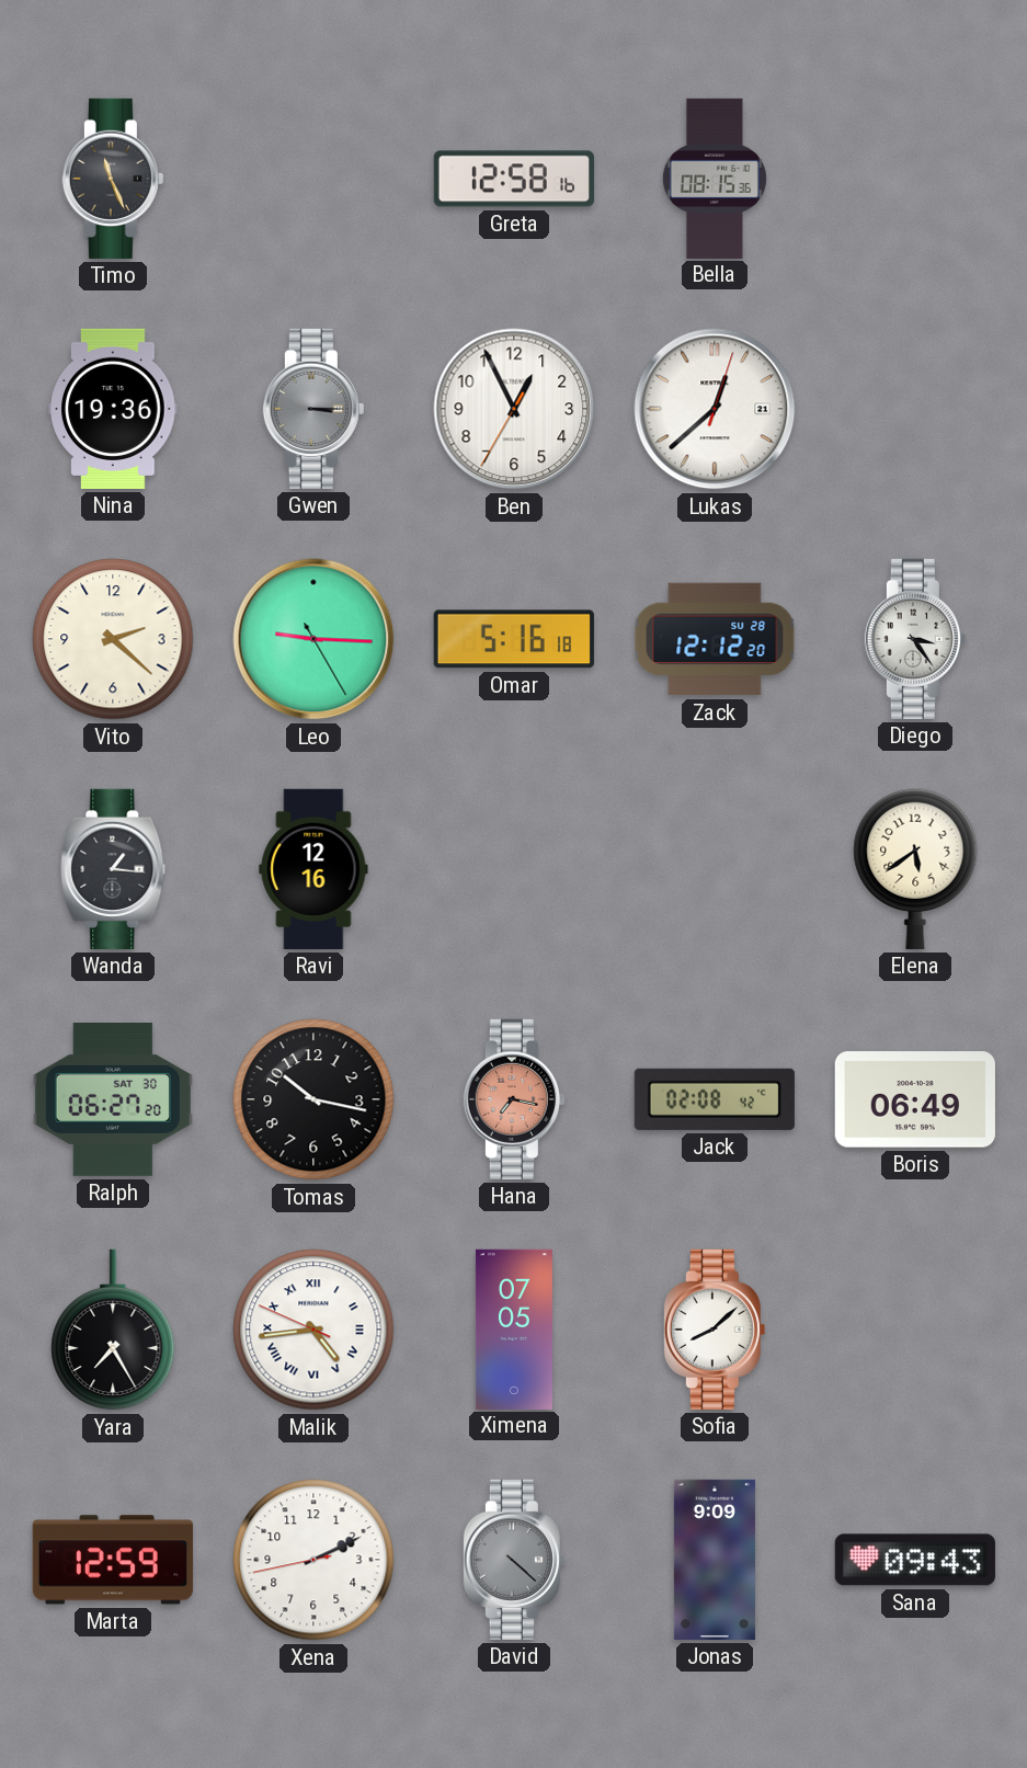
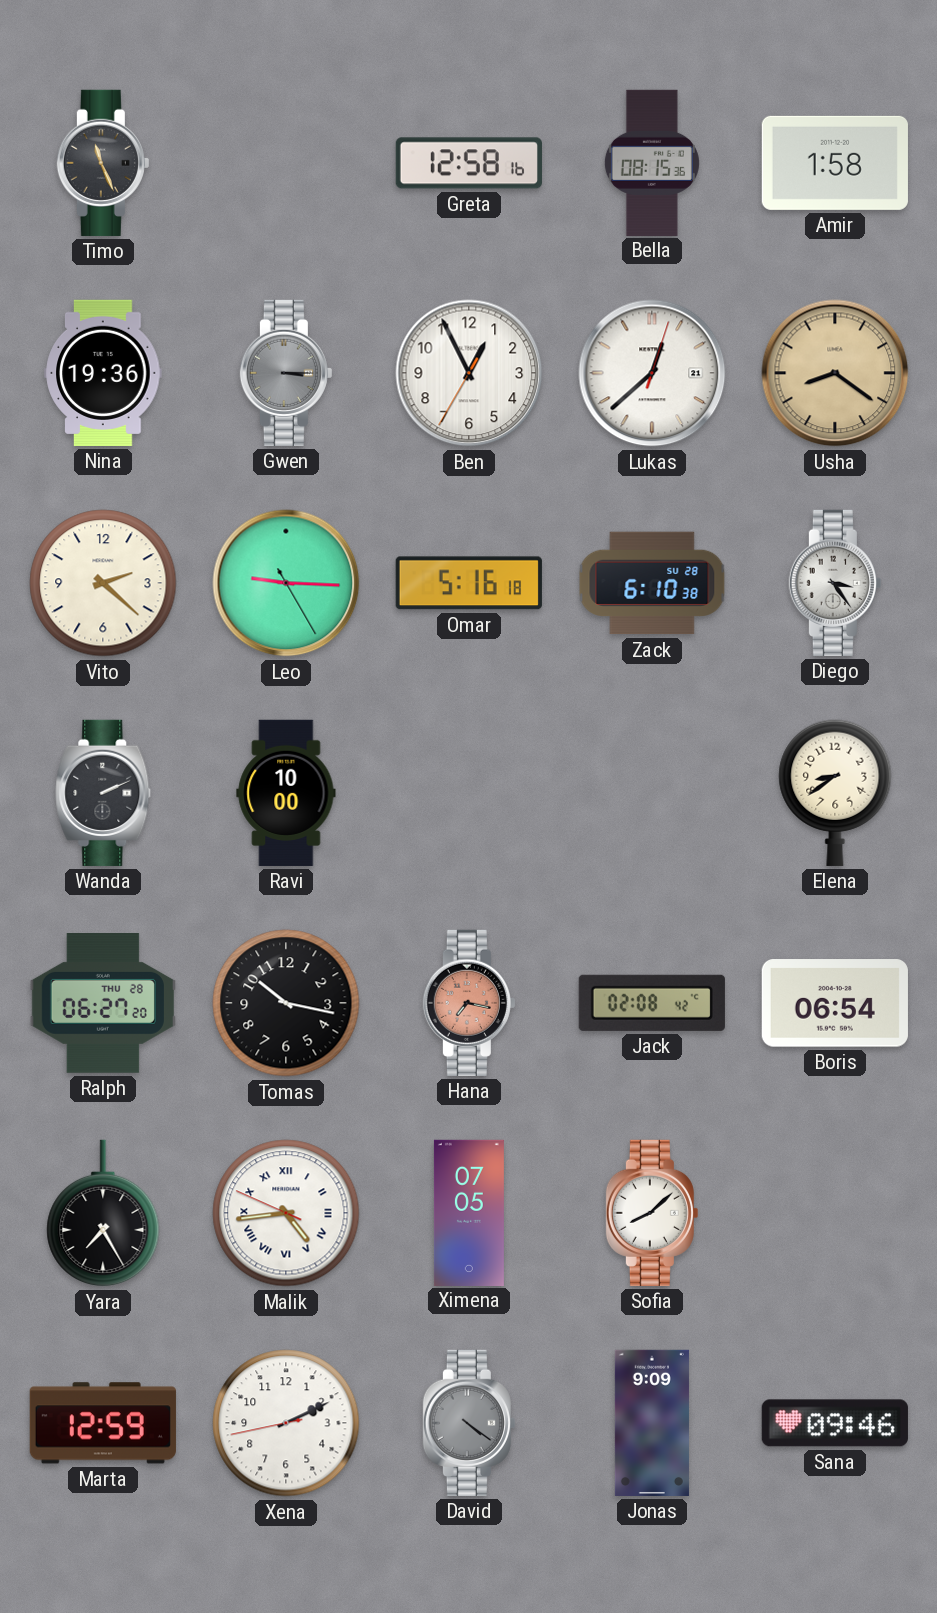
Amir: none -> 1:58 (835, 163)
Usha: none -> 8:21 (835, 373)
Zack: 12:12 -> 6:10 (652, 583)
Wanda: 1:16 -> 2:11 (103, 793)
Ravi: 12:16 -> 10:00 (286, 793)
Elena: 5:39 -> 8:39 (835, 793)
Ralph date: SAT 30 -> THU 28 (103, 1004)
Boris: 06:49 -> 06:54 (835, 1003)
David: 4:22 -> 4:21 (469, 1423)
Sana: 09:43 -> 09:46 (835, 1423)
